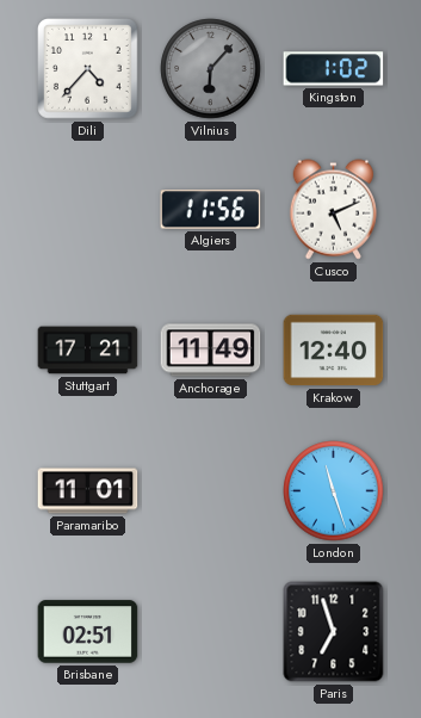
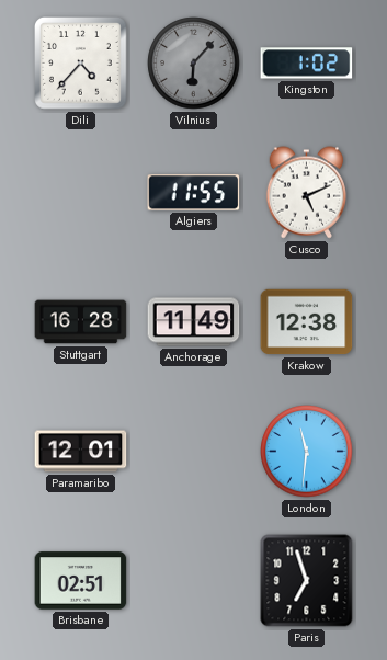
Algiers: 11:56 -> 11:55 (194, 193)
Stuttgart: 17:21 -> 16:28 (81, 322)
Krakow: 12:40 -> 12:38 (307, 322)
Paramaribo: 11:01 -> 12:01 (81, 452)
London: 11:27 -> 11:31 (307, 452)
